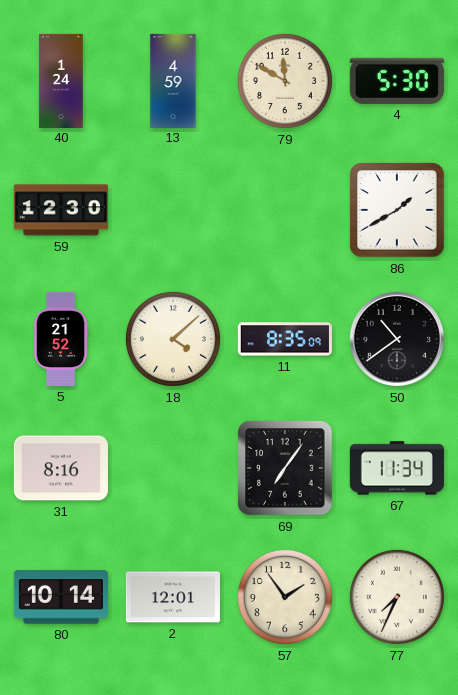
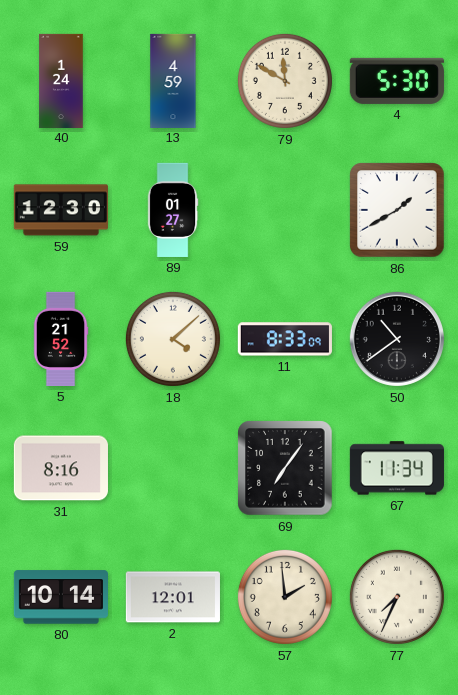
89: none -> 01:27 (173, 210)
11: 8:35 -> 8:33 (285, 339)
57: 1:54 -> 1:59 (285, 597)
